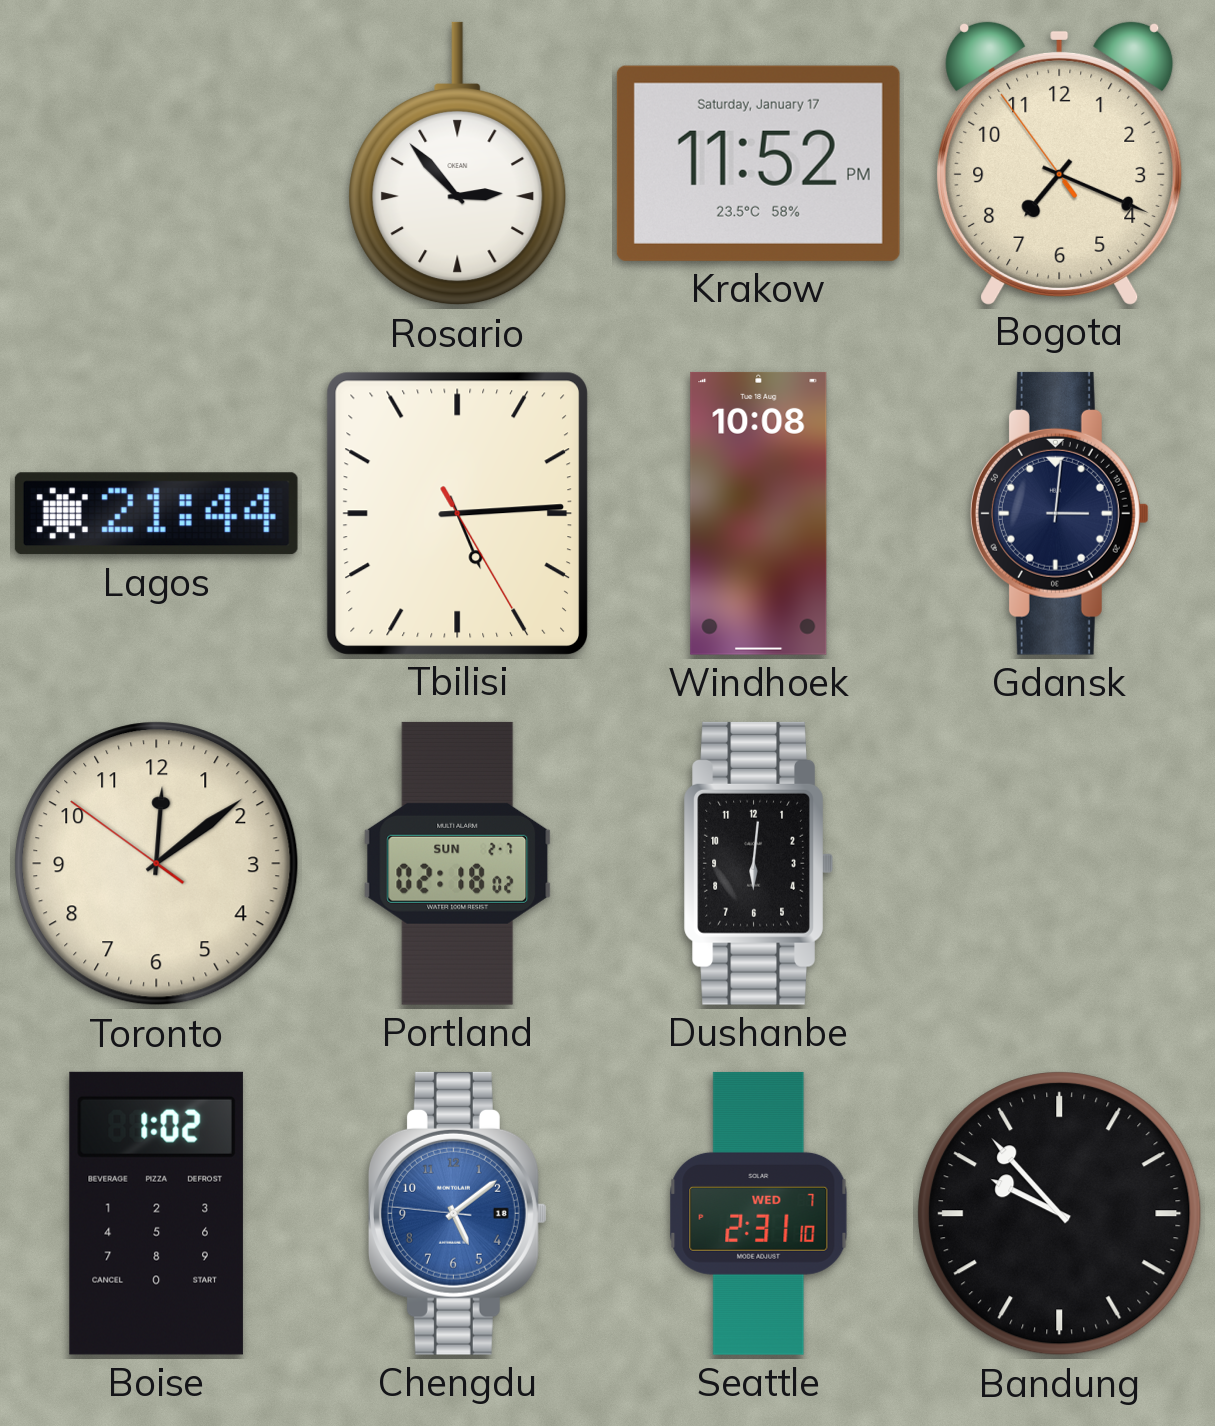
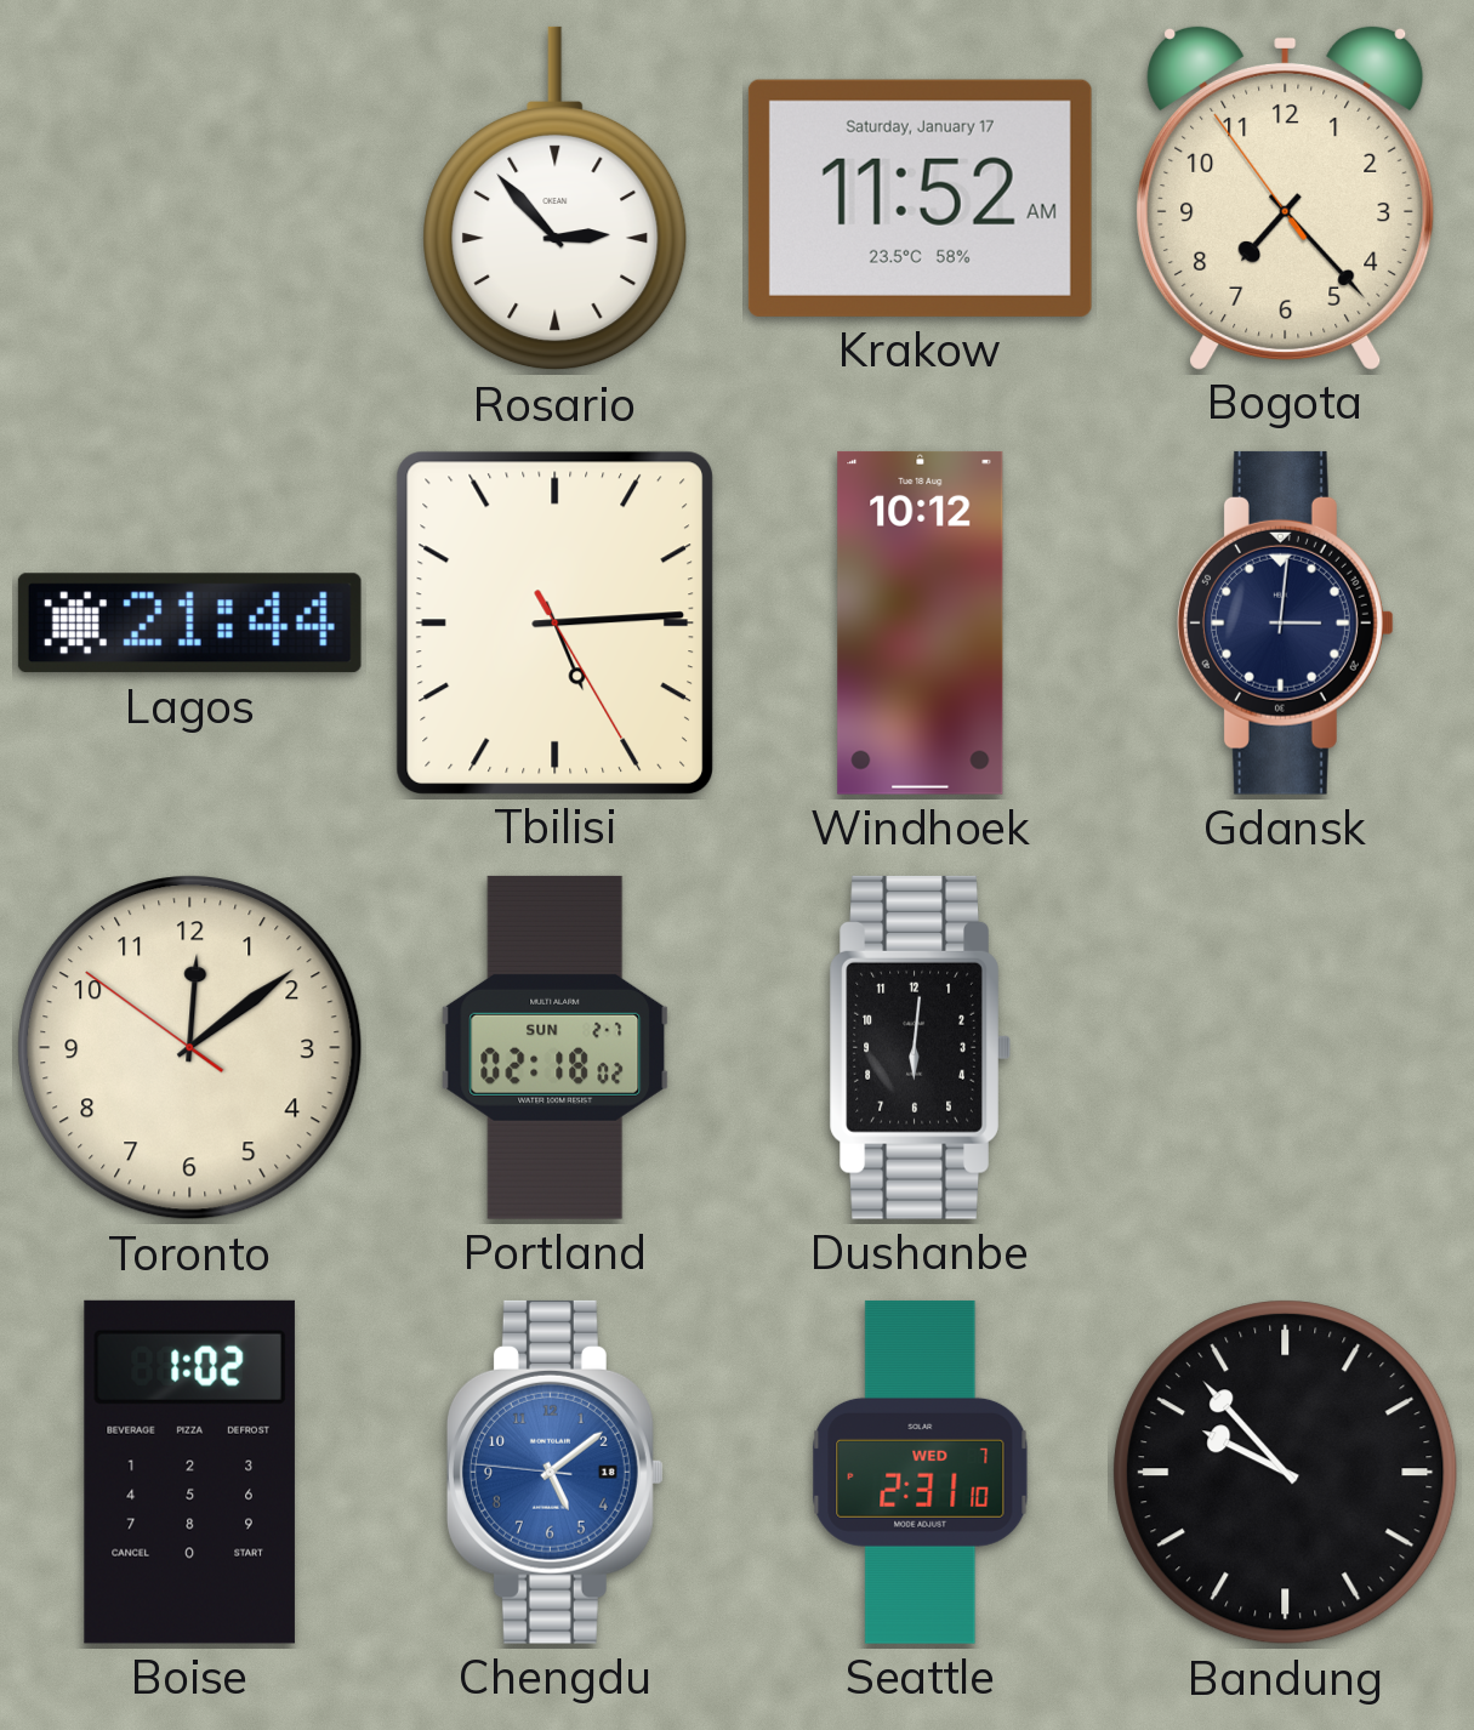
Krakow: 11:52 PM -> 11:52 AM (920, 198)
Bogota: 7:18 -> 7:22 (1286, 197)
Windhoek: 10:08 -> 10:12 (921, 622)
